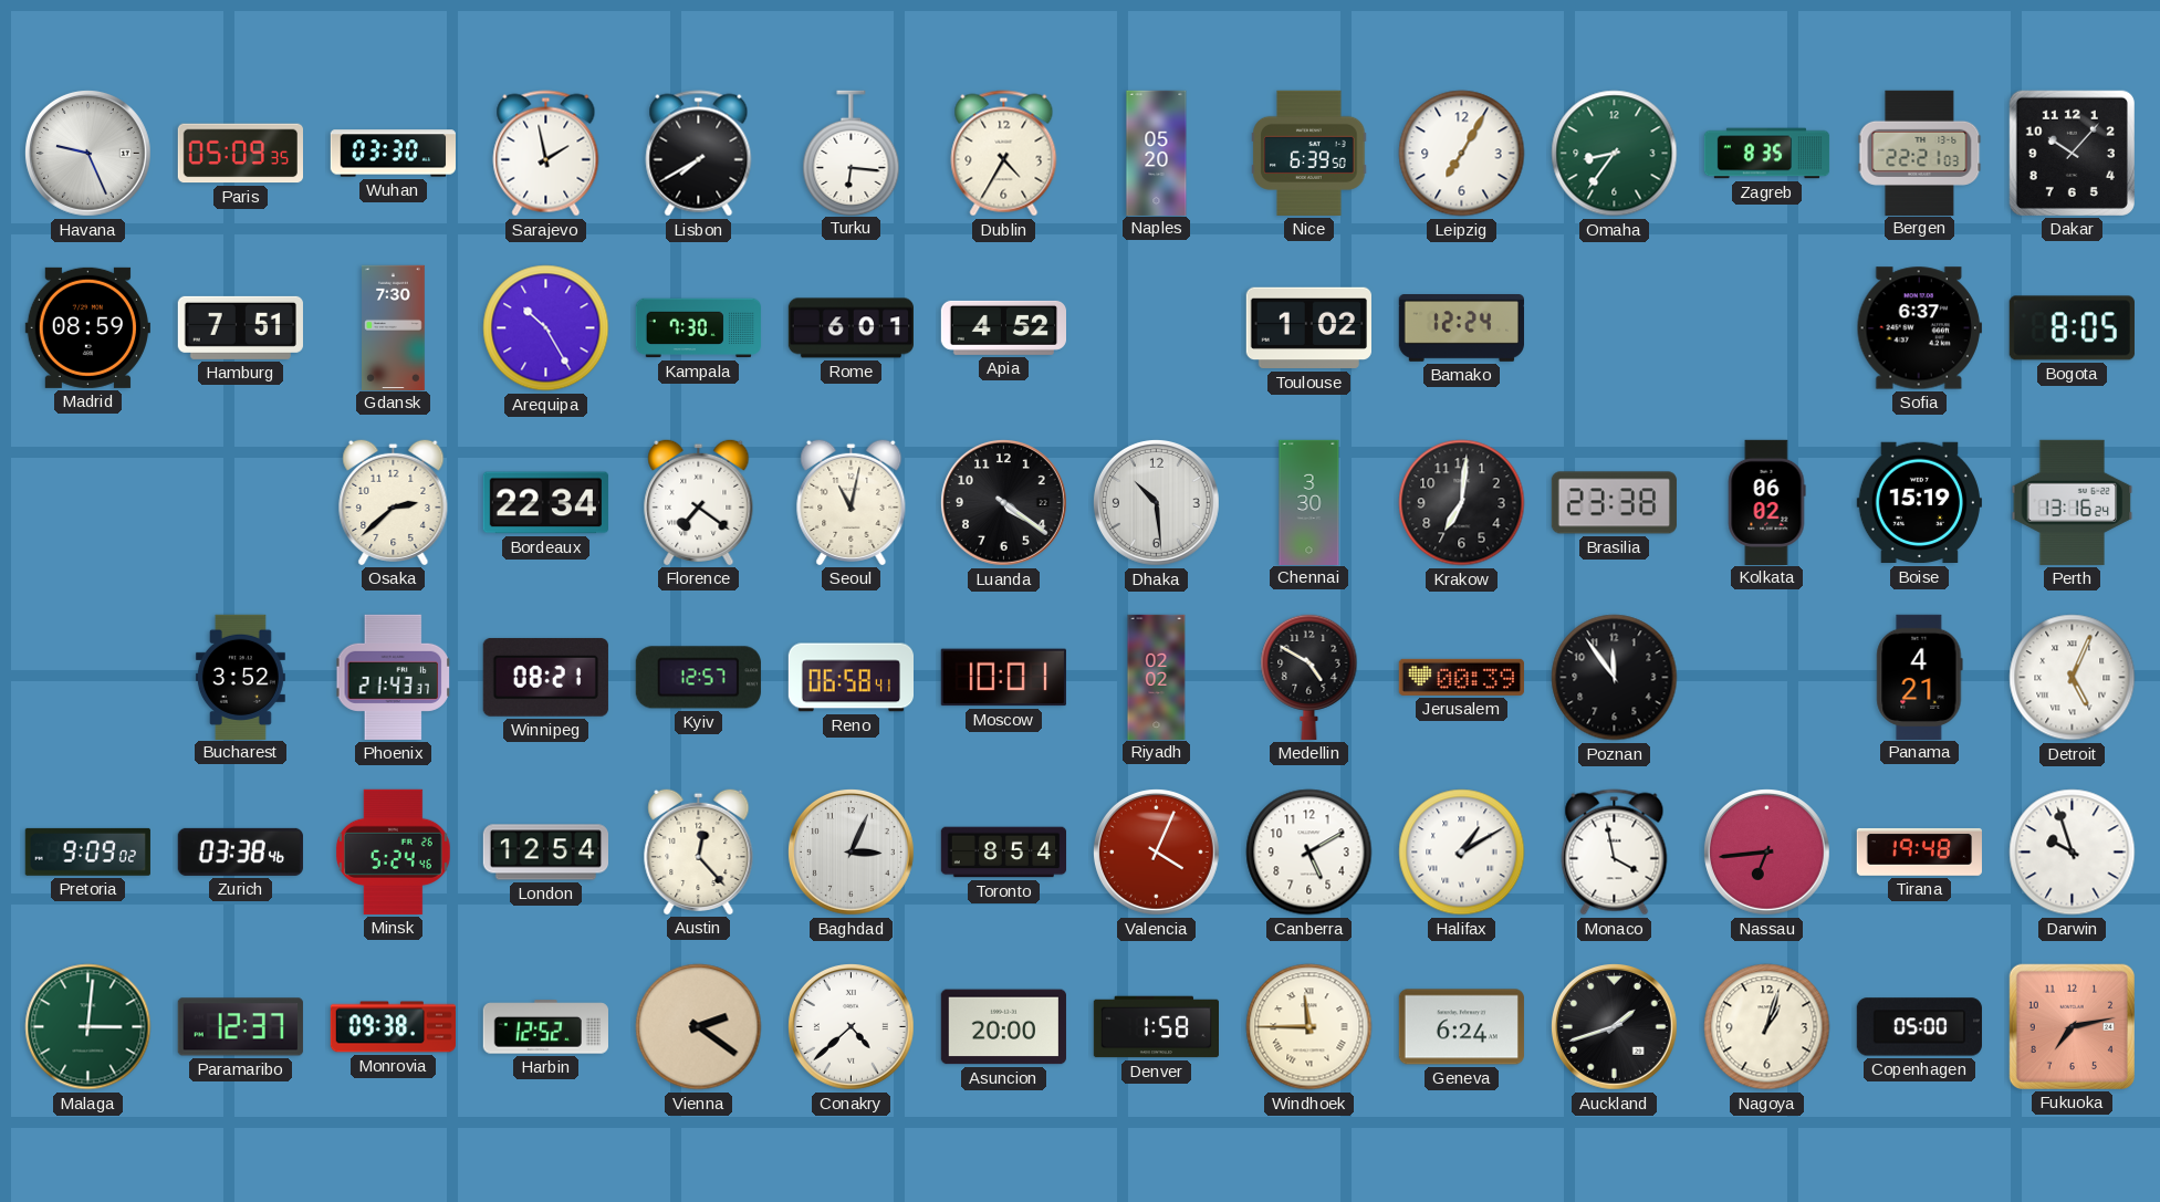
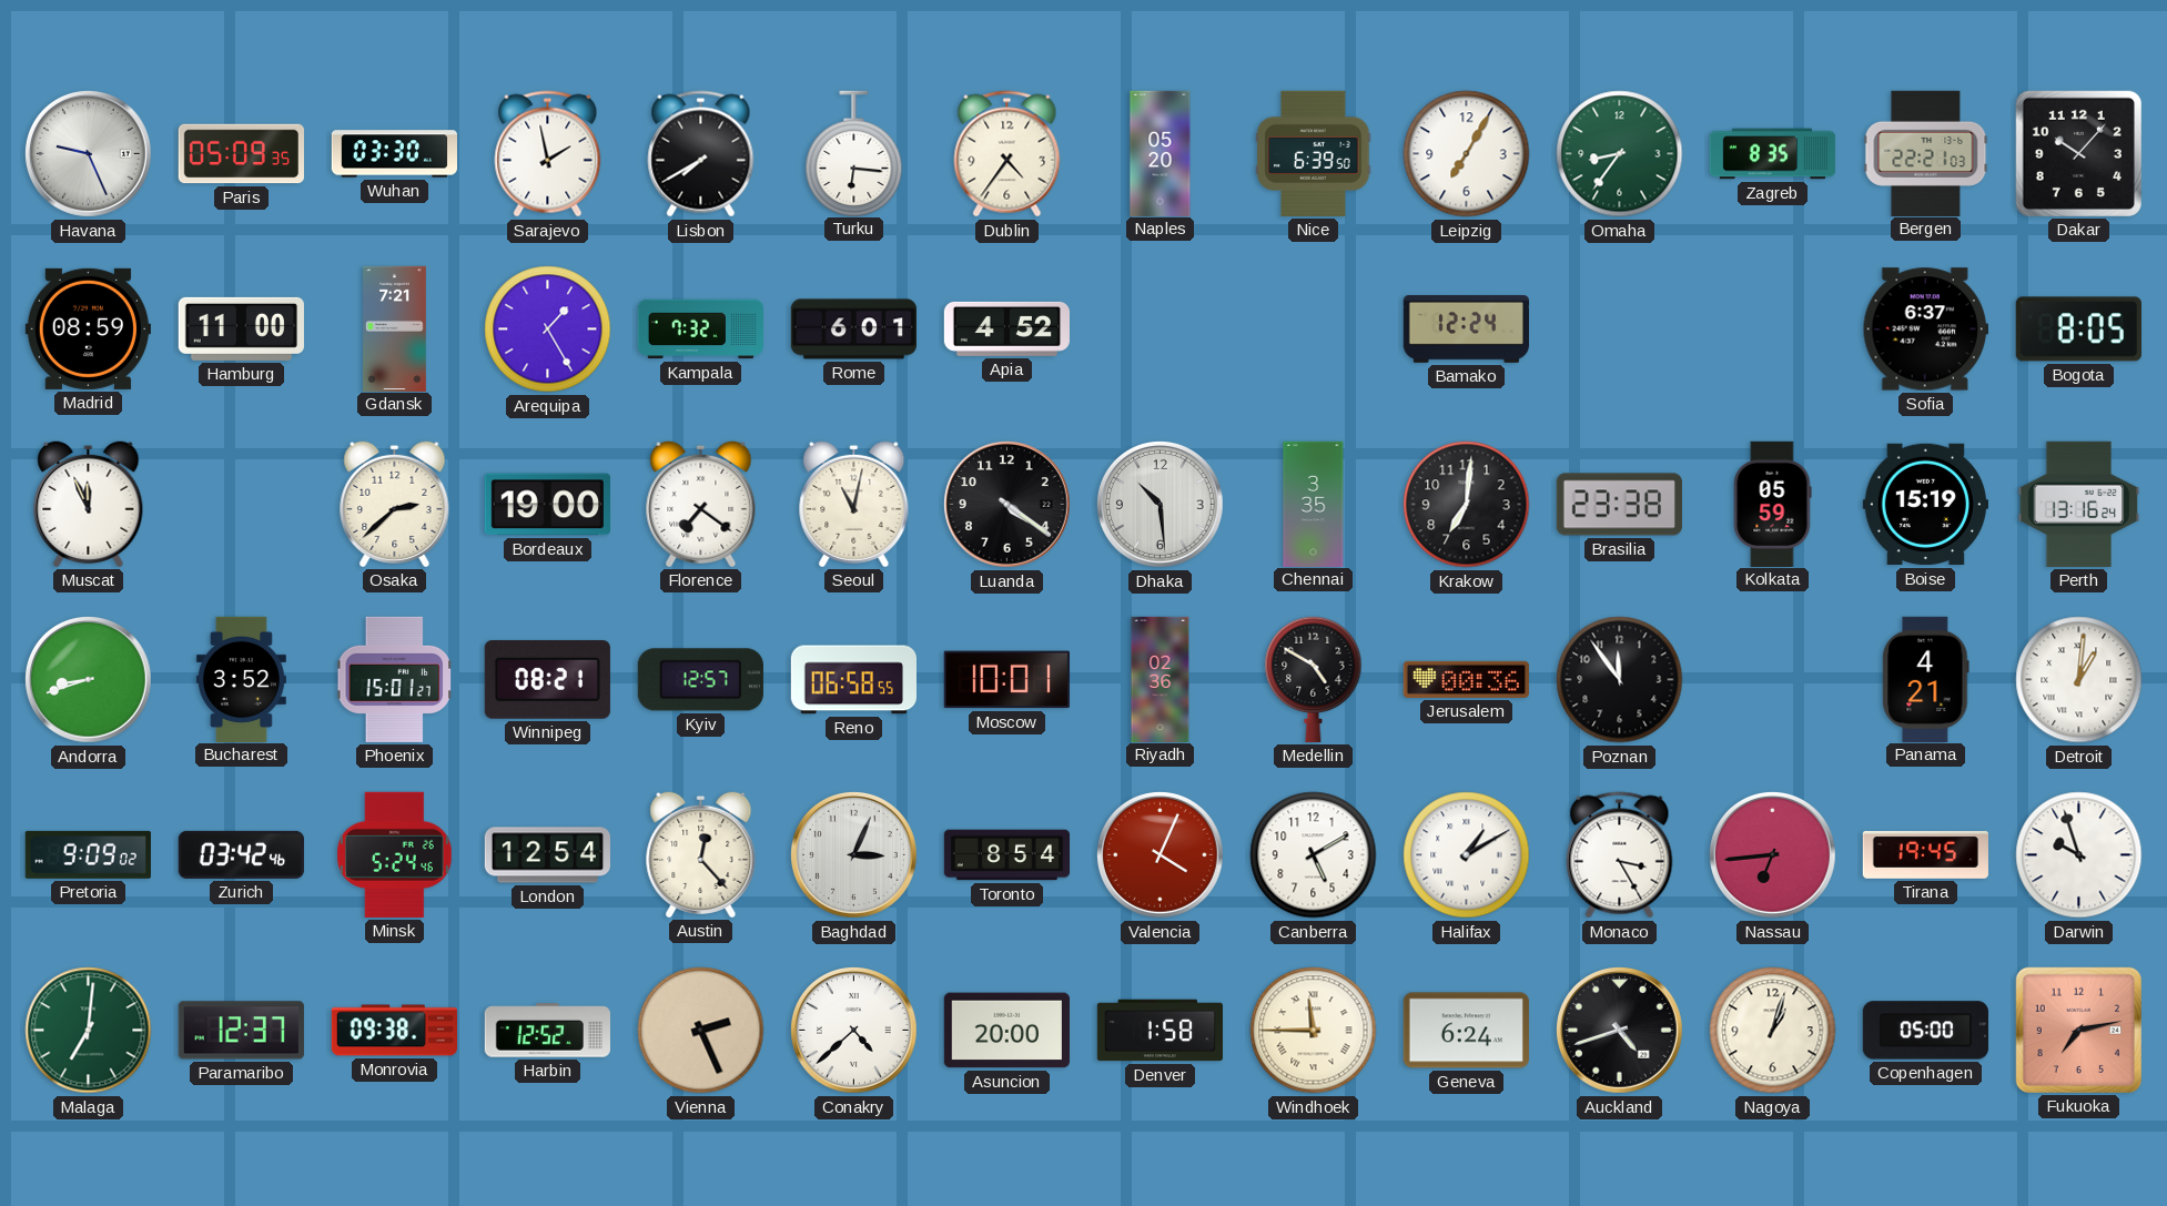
Dublin: 4:35 -> 4:36 (1007, 154)
Hamburg: 7:51 -> 11:00 (241, 328)
Gdansk: 7:30 -> 7:21 (395, 328)
Arequipa: 10:25 -> 1:25 (548, 330)
Kampala: 7:30 -> 7:32 (700, 330)
Toulouse: 1:02 -> none (1308, 328)
Muscat: none -> 11:56 (89, 504)
Bordeaux: 22:34 -> 19:00 (547, 505)
Chennai: 3:30 -> 3:35 (1314, 504)
Kolkata: 06:02 -> 05:59 (1772, 504)
Andorra: none -> 8:42 (88, 679)
Phoenix: 21:43 -> 15:01 (394, 679)
Reno: 06:58:41 -> 06:58:55 (853, 680)
Riyadh: 02:02 -> 02:36 (1161, 679)
Jerusalem: 00:39 -> 00:36 (1466, 679)
Detroit: 5:04 -> 1:01 (2079, 680)
Zurich: 03:38 -> 03:42 (241, 854)
Monaco: 3:58 -> 3:25 (1620, 855)
Tirana: 19:48 -> 19:45 (1925, 855)
Malaga: 3:01 -> 7:01 (89, 1031)
Vienna: 2:21 -> 2:26 (701, 1031)
Auckland: 1:42 -> 4:42 (1619, 1030)
